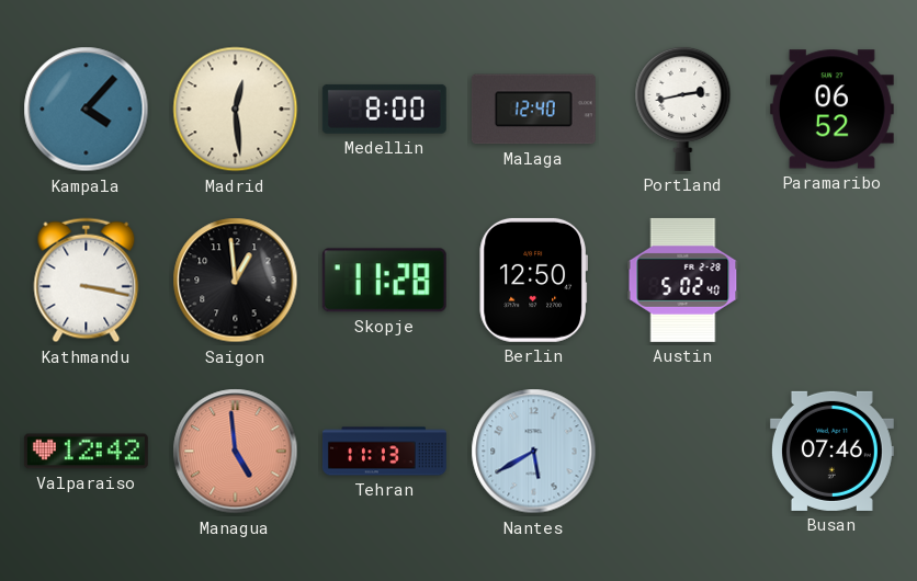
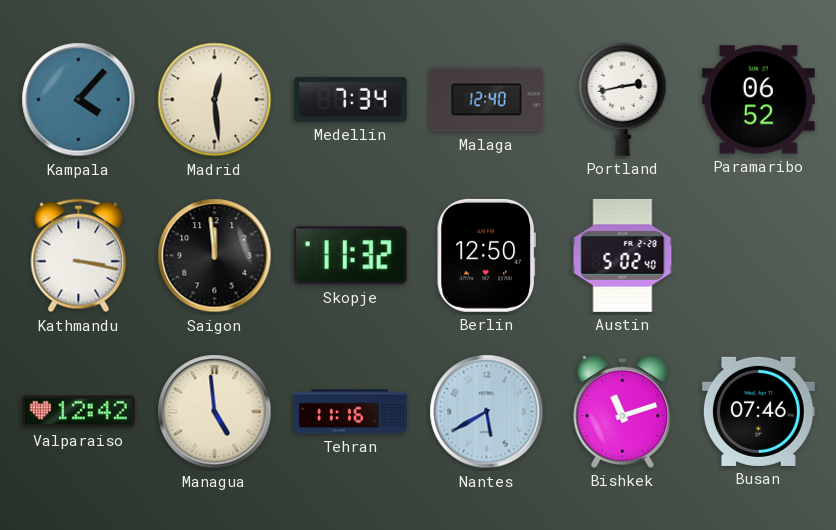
Medellin: 8:00 -> 7:34 (350, 99)
Saigon: 12:59 -> 11:59 (215, 256)
Skopje: 11:28 -> 11:32 (350, 256)
Managua dial: salmon -> cream (215, 412)
Tehran: 11:13 -> 11:16 (351, 412)
Bishkek: none -> 11:12 (623, 411)
